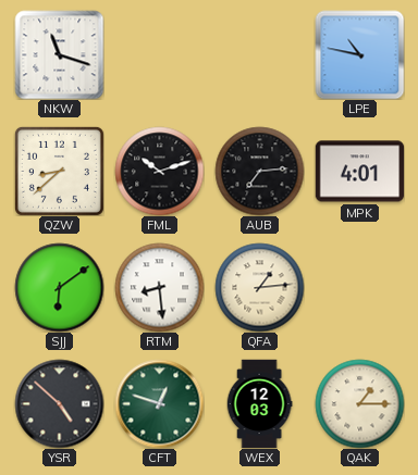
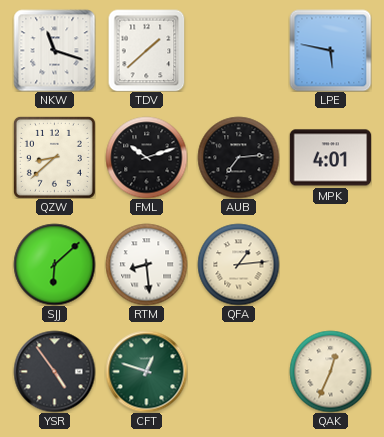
TDV: none -> 1:38 (147, 50)
LPE: 10:47 -> 5:47 (330, 50)
SJJ: 6:09 -> 6:08 (54, 264)
YSR: 4:52 -> 4:54 (54, 371)
WEX: 12:03 -> none (259, 403)
QAK: 1:15 -> 12:34 (330, 371)
